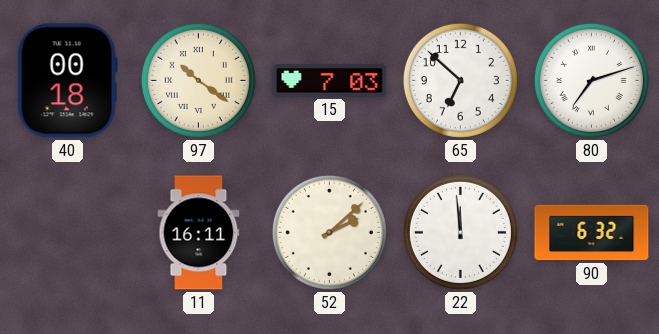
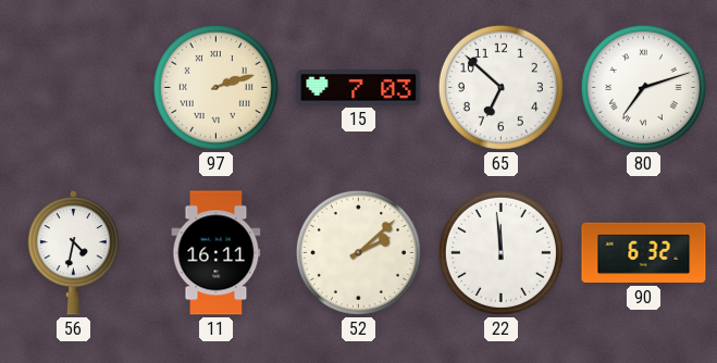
40: 00:18 -> none (67, 81)
97: 10:21 -> 2:12 (215, 87)
56: none -> 4:32 (73, 253)
